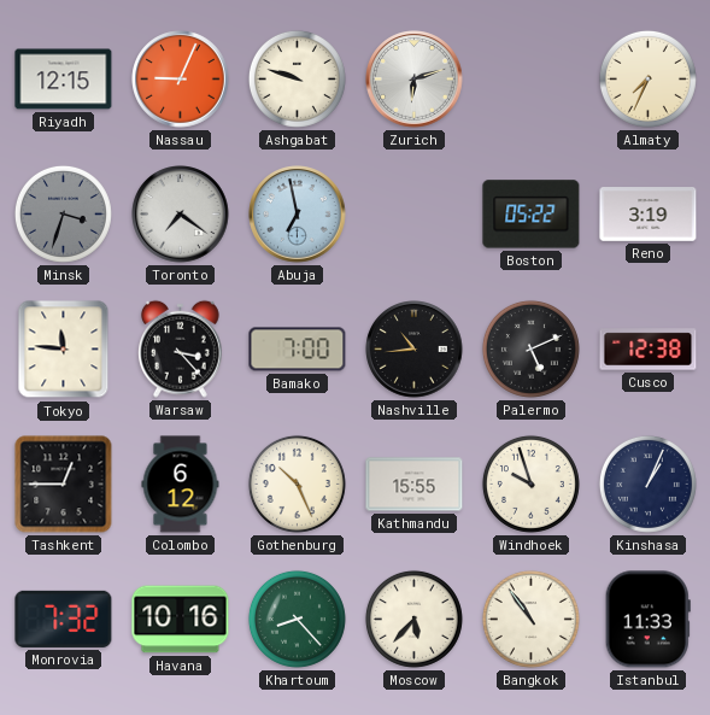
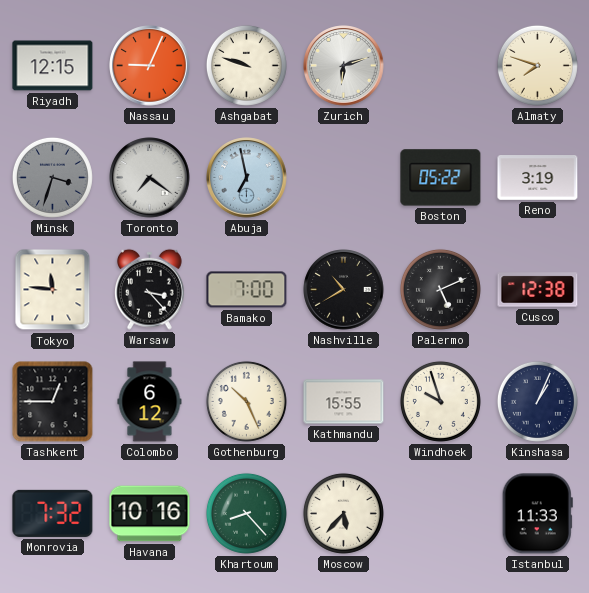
Almaty: 7:34 -> 7:48 (537, 65)
Nashville: 10:44 -> 10:40 (344, 290)
Bangkok: 10:54 -> none (530, 619)
